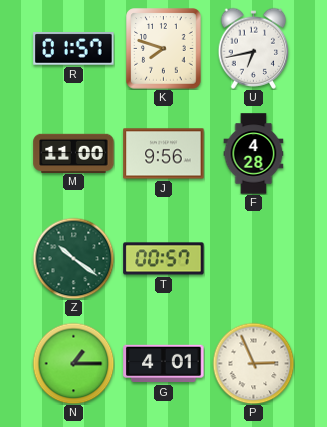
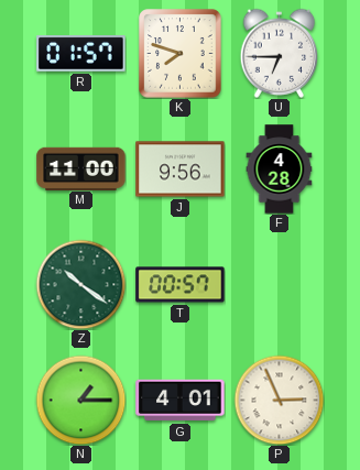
U: 6:43 -> 6:45 (280, 53)
